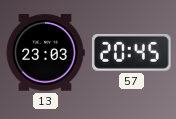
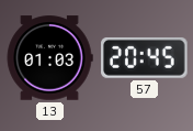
13: 23:03 -> 01:03 (49, 58)
